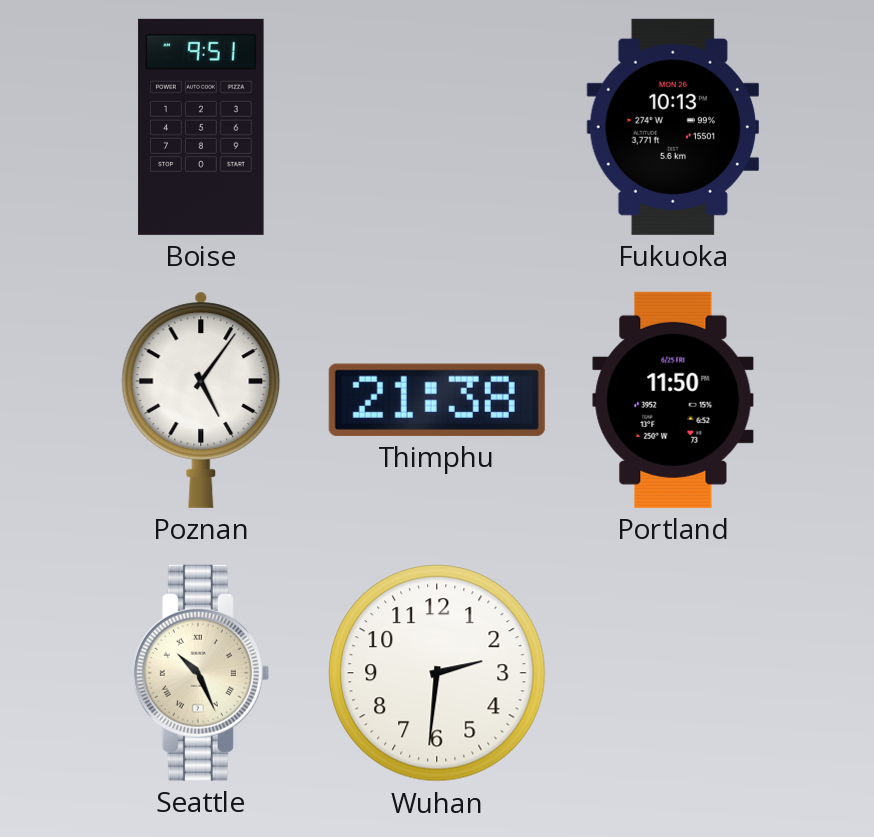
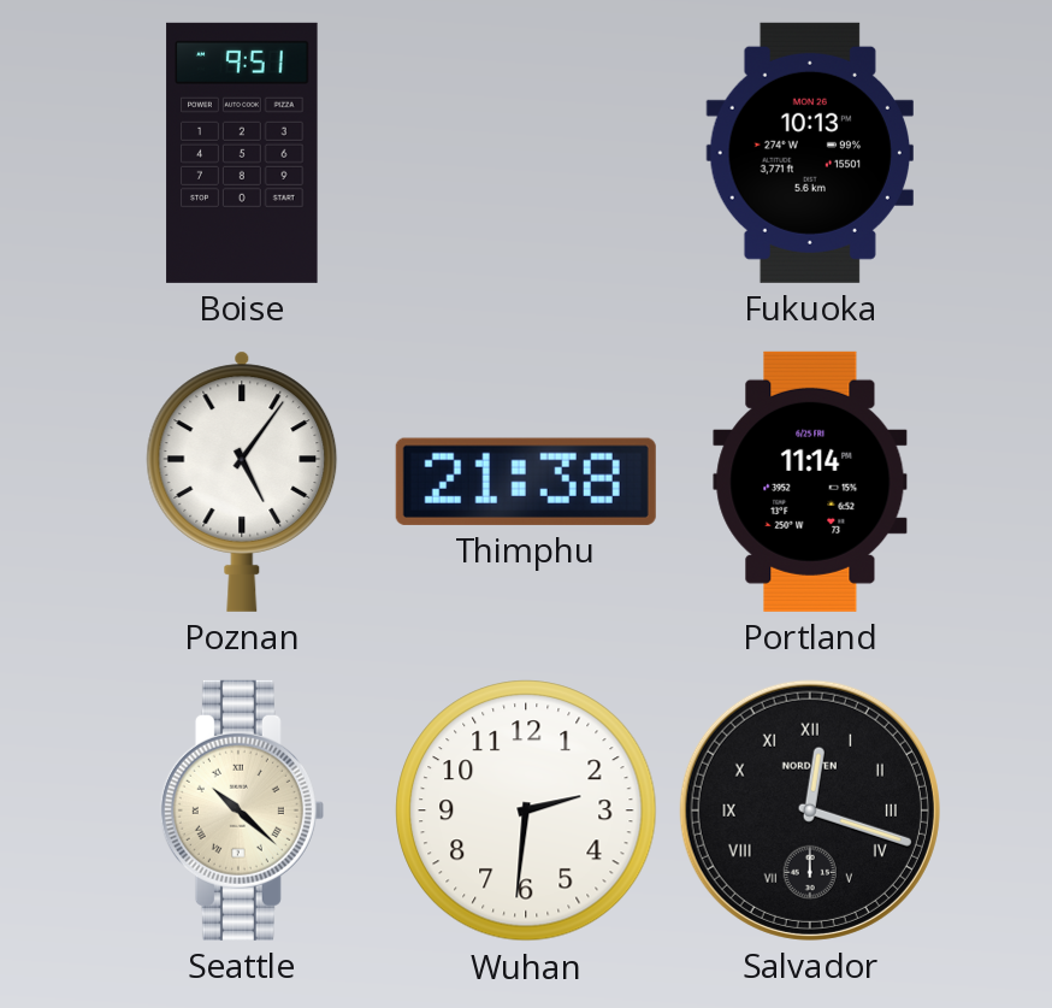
Portland: 11:50 -> 11:14 (810, 482)
Seattle: 10:26 -> 10:22 (242, 810)
Salvador: none -> 12:18 (810, 810)
